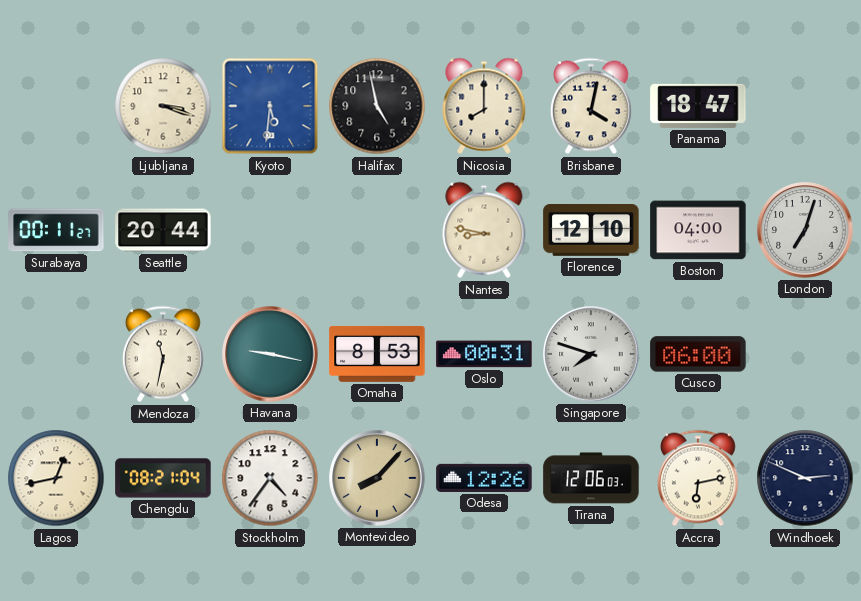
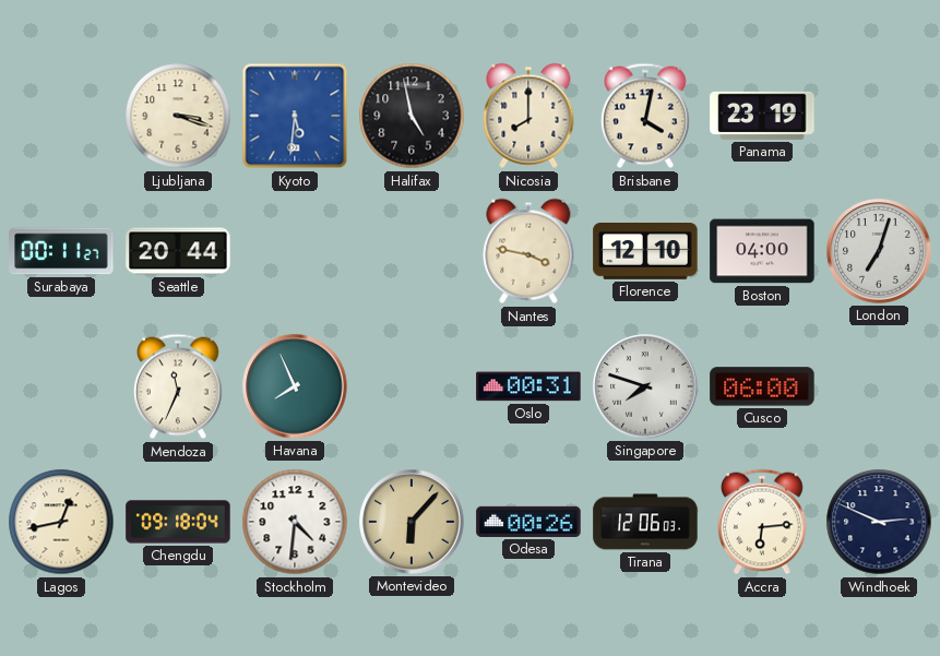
Panama: 18:47 -> 23:19 (762, 116)
Nantes: 8:47 -> 3:47 (528, 251)
Mendoza: 11:32 -> 11:34 (179, 386)
Havana: 9:17 -> 7:56 (295, 386)
Omaha: 8:53 -> none (377, 354)
Chengdu: 08:21 -> 09:18 (178, 522)
Stockholm: 4:36 -> 4:31 (295, 522)
Montevideo: 8:07 -> 6:07 (412, 522)
Odesa: 12:26 -> 00:26 (528, 522)
Accra: 6:13 -> 6:14 (763, 522)
